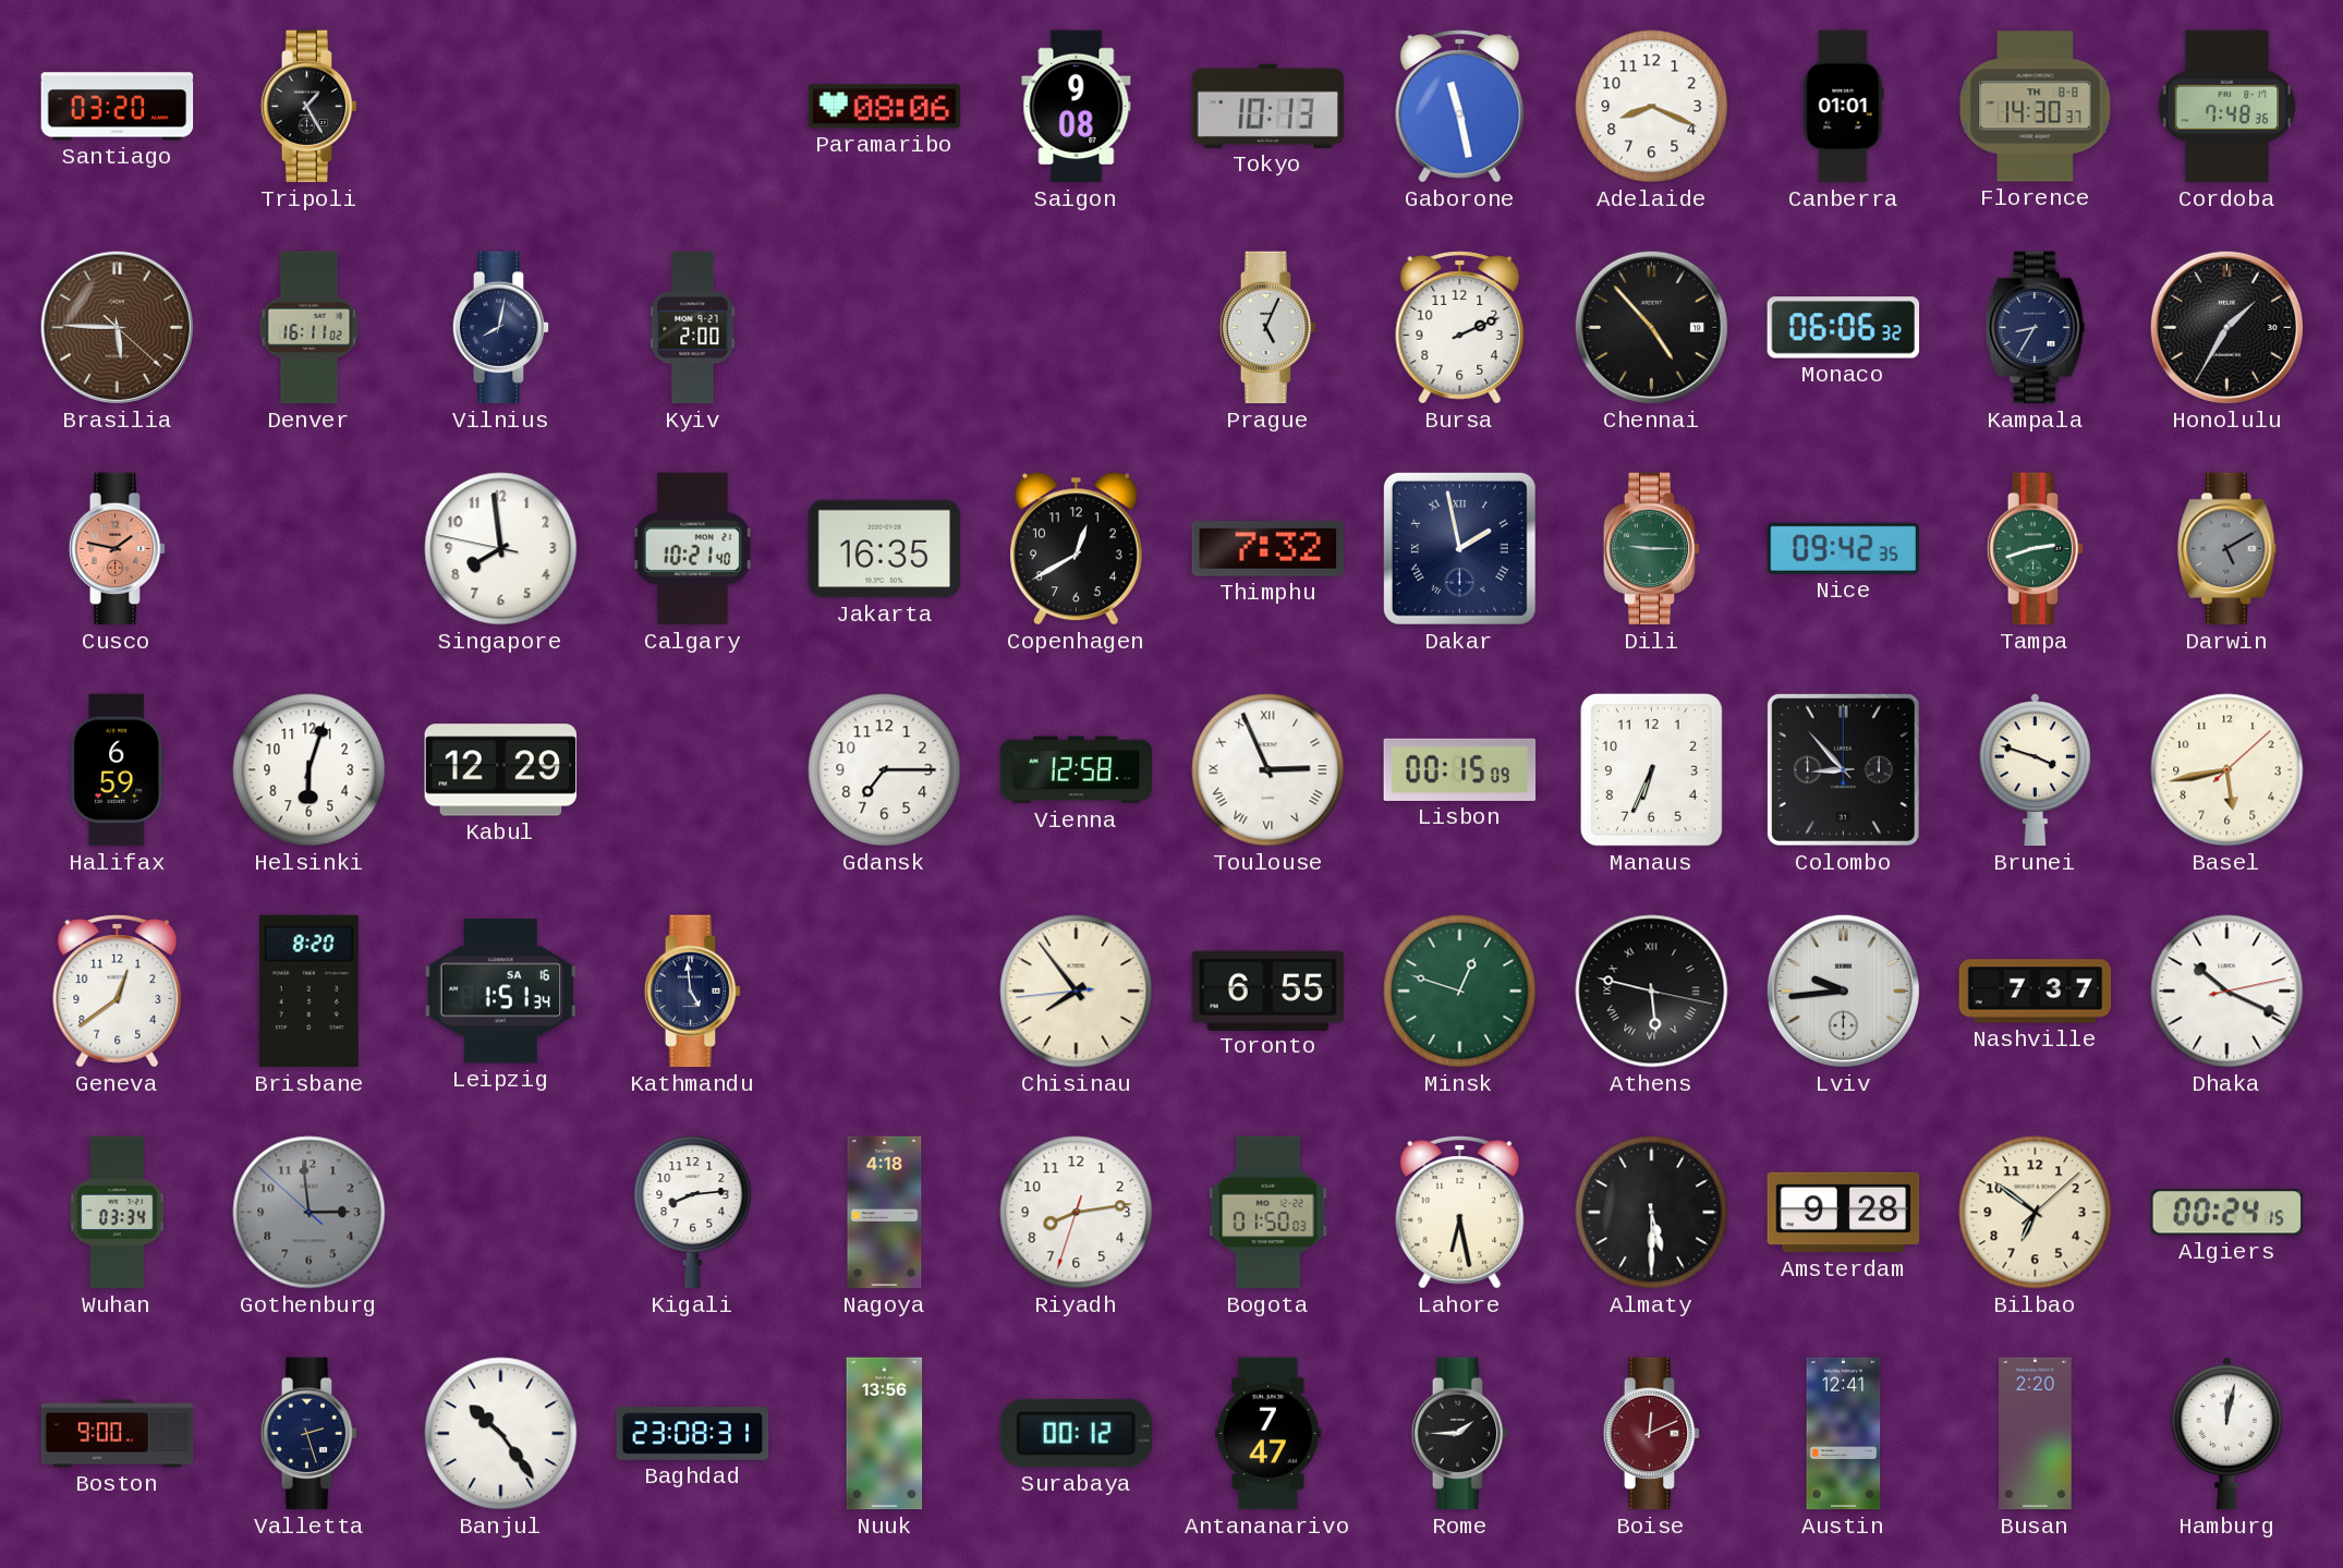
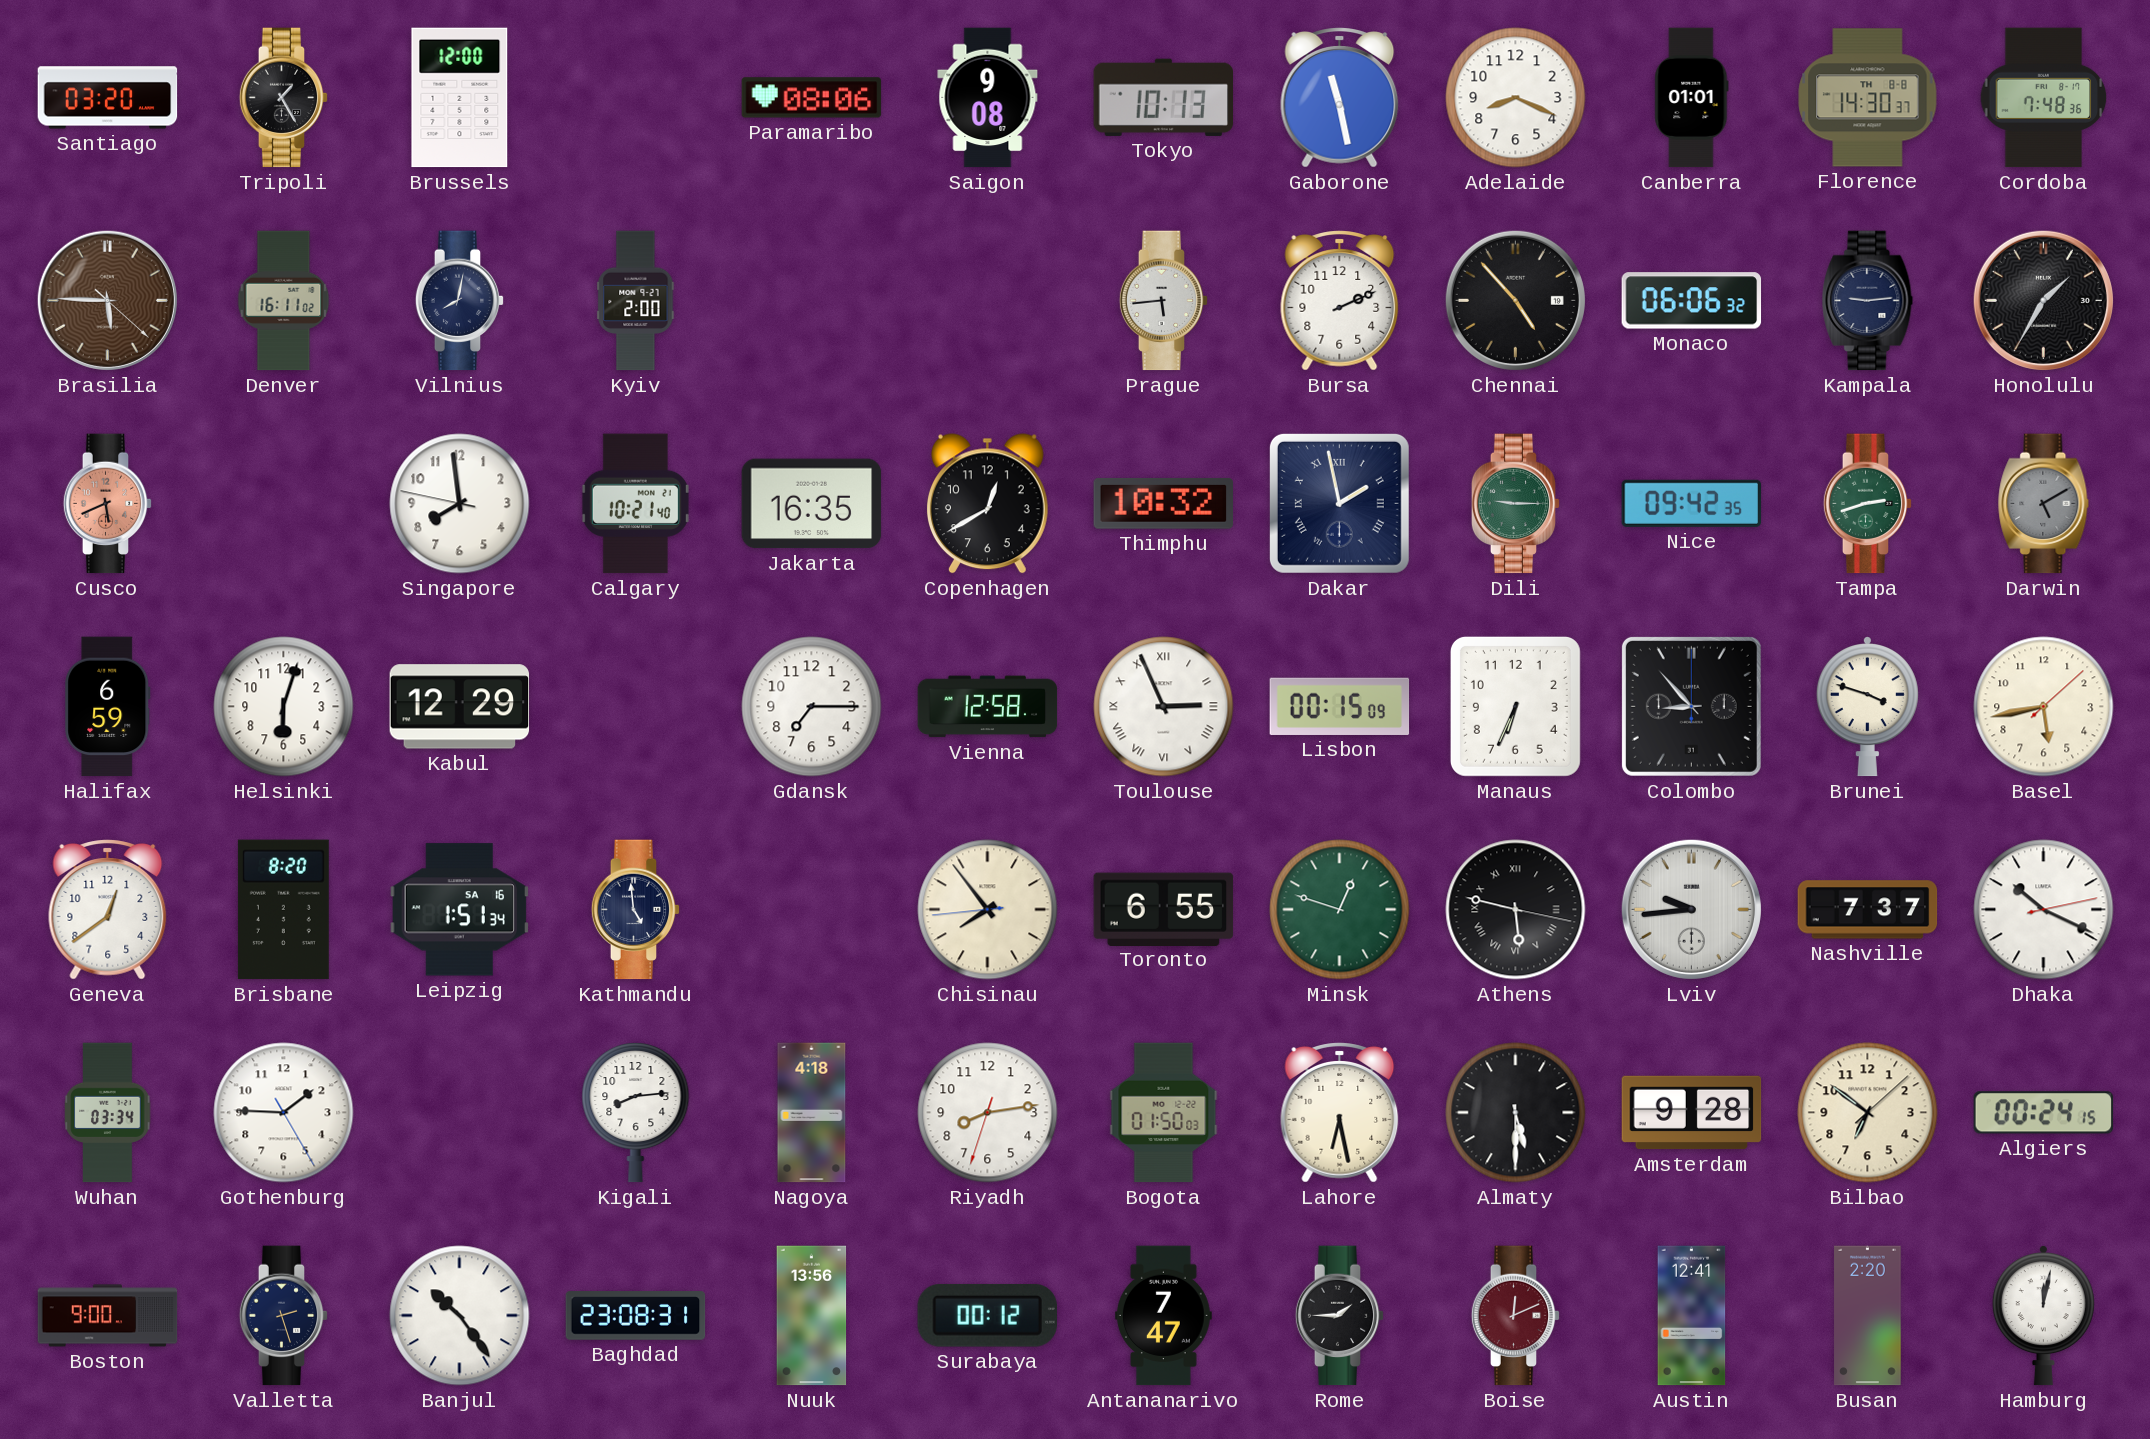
Brussels: none -> 12:00 (460, 98)
Prague: 5:04 -> 5:44 (1164, 301)
Kampala: 8:35 -> 9:14 (1868, 301)
Cusco: 1:47 -> 5:41 (108, 504)
Thimphu: 7:32 -> 10:32 (1164, 503)
Gothenburg: 2:58 -> 1:45 (284, 1113)
Gothenburg dial: grey -> white (284, 1113)
